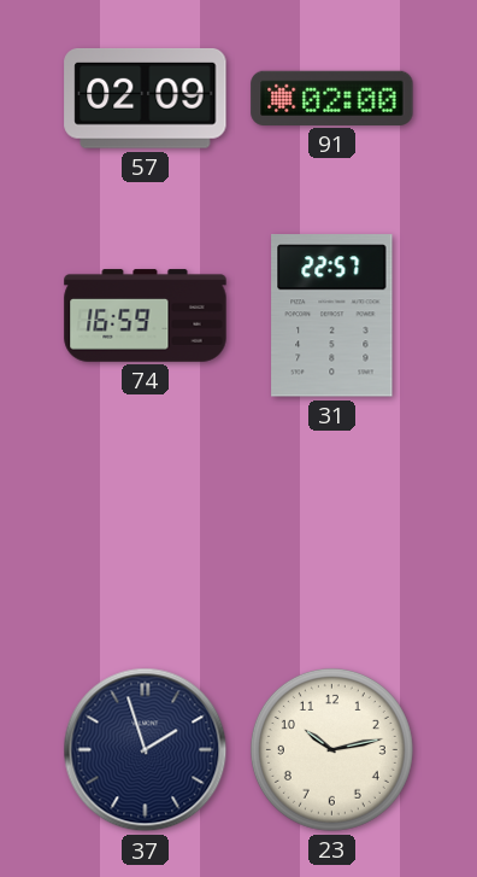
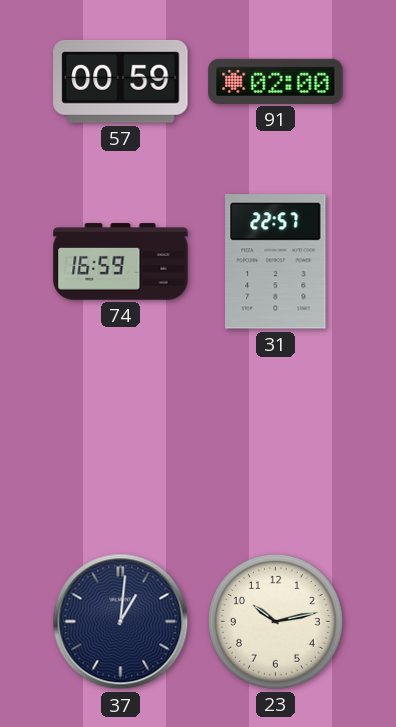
57: 02:09 -> 00:59 (121, 81)
37: 1:57 -> 1:01 (121, 622)
